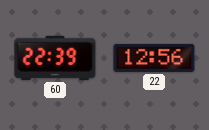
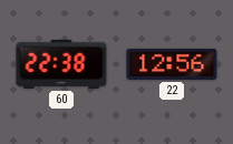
60: 22:39 -> 22:38 (61, 64)
